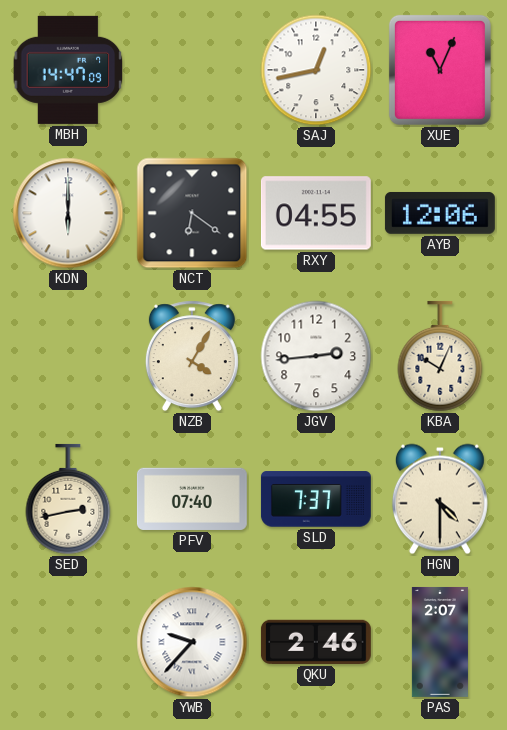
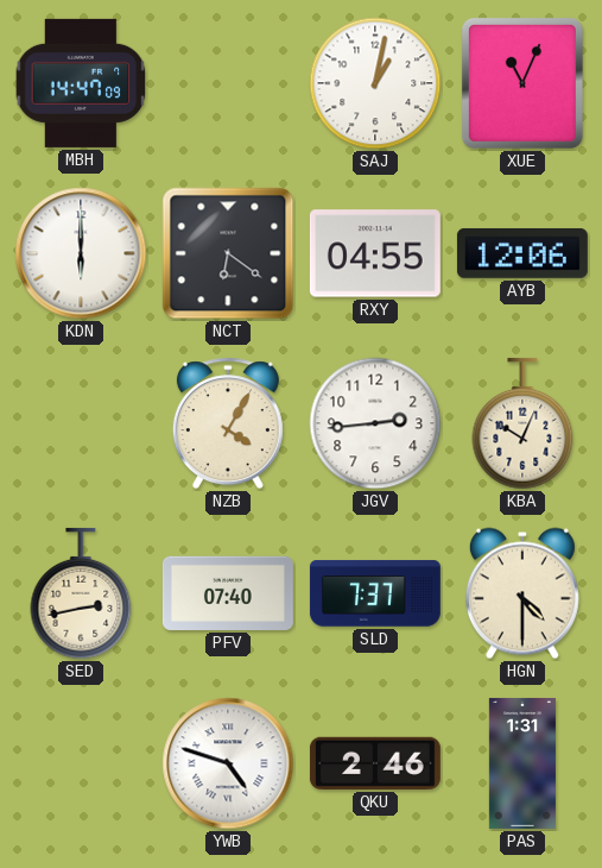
SAJ: 12:43 -> 1:02 (375, 83)
YWB: 9:37 -> 4:48 (228, 763)
PAS: 2:07 -> 1:31 (522, 763)
